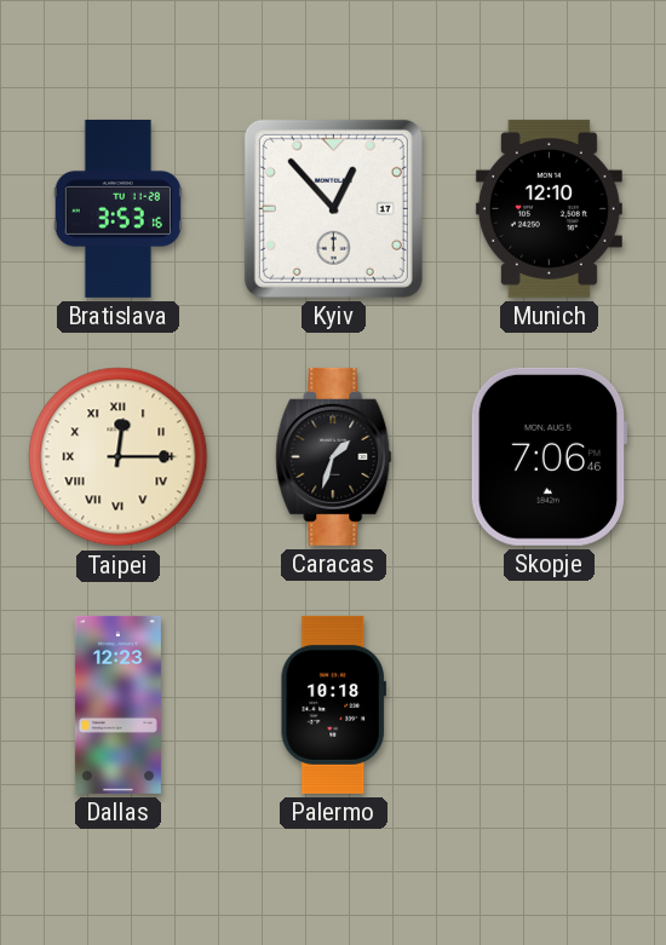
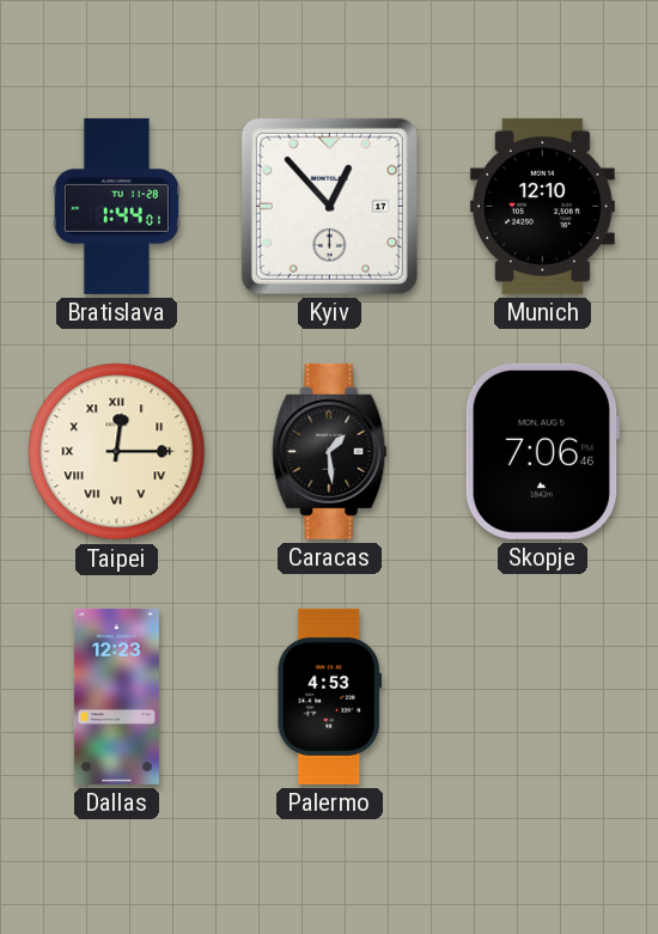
Bratislava: 3:53 -> 1:44 (116, 206)
Caracas: 1:33 -> 1:29 (330, 451)
Palermo: 10:18 -> 4:53 (329, 696)
